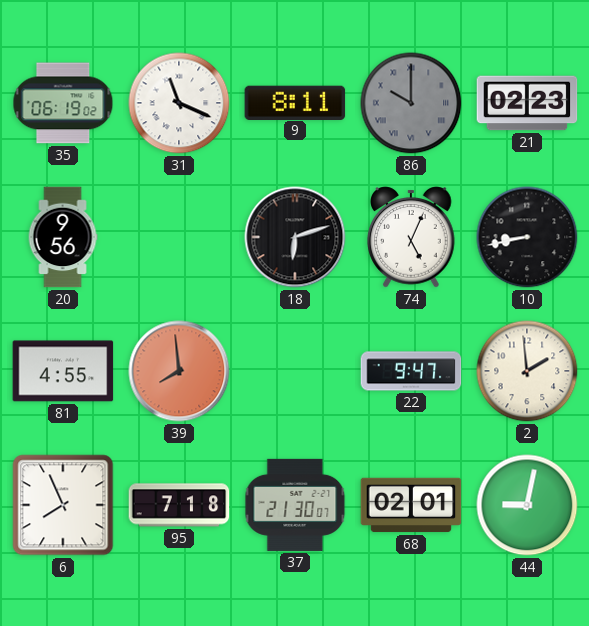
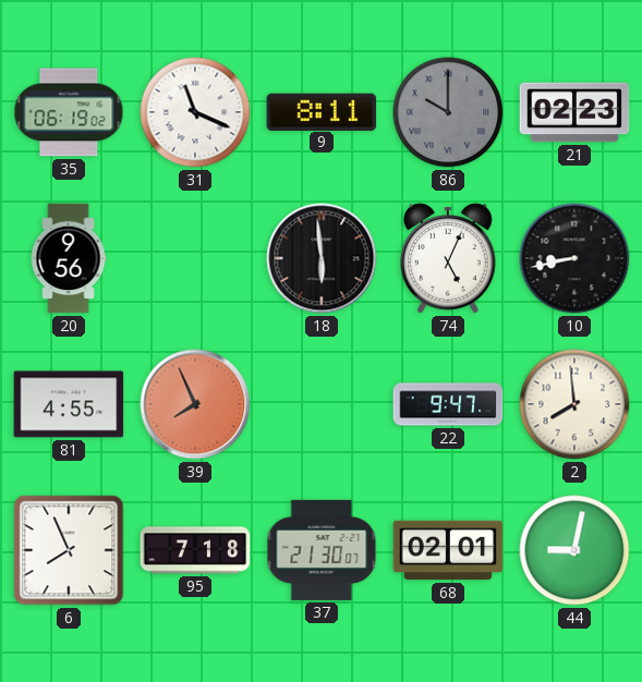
18: 6:12 -> 5:59 (322, 258)
39: 7:59 -> 7:56 (195, 404)
2: 1:59 -> 7:59 (574, 404)
